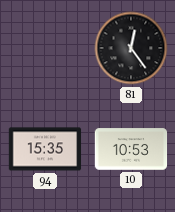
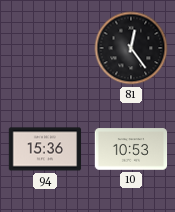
94: 15:35 -> 15:36 (45, 149)
